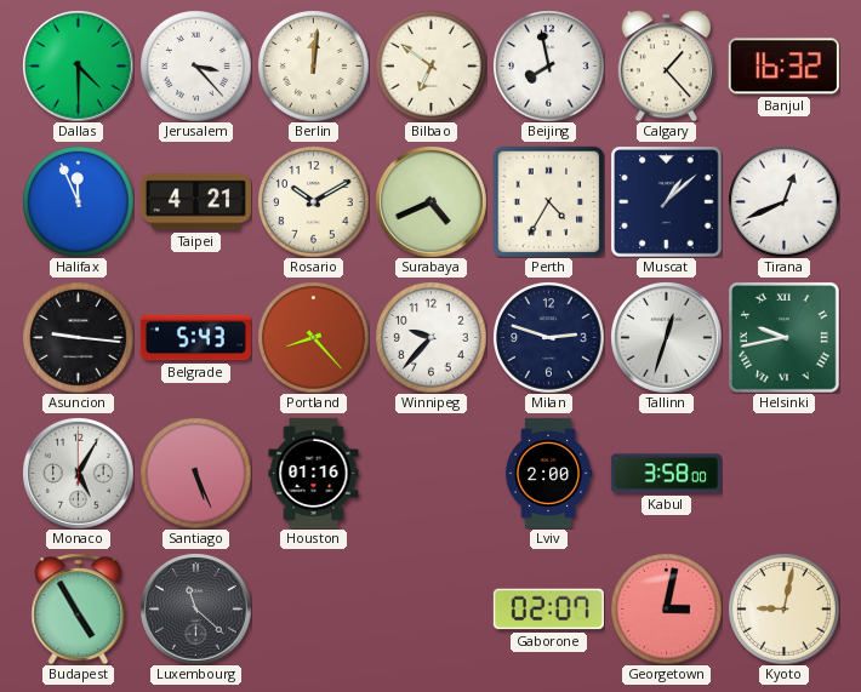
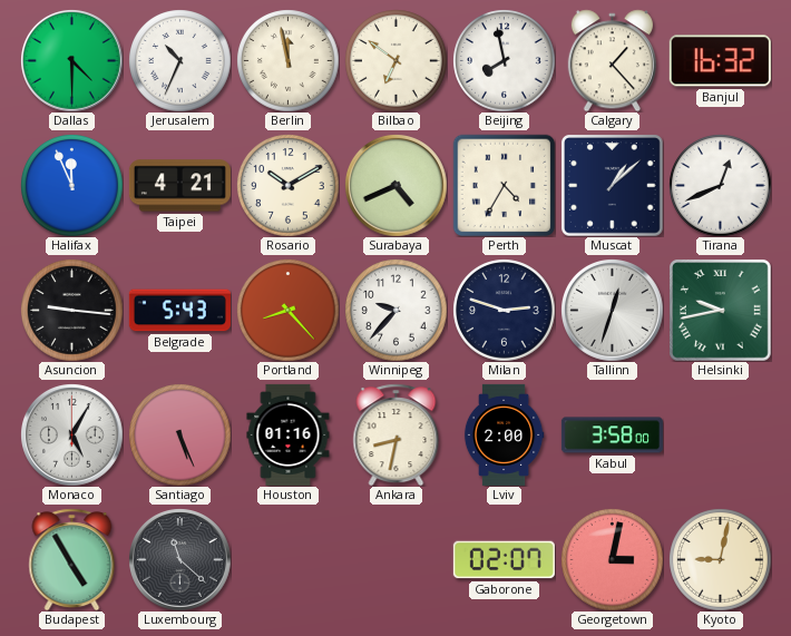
Jerusalem: 3:23 -> 10:34 (179, 60)
Berlin: 12:01 -> 11:58 (287, 60)
Ankara: none -> 8:32 (397, 434)
